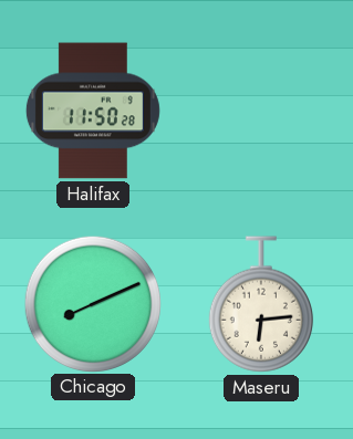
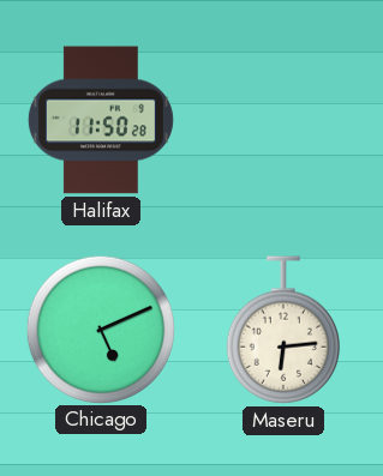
Chicago: 8:11 -> 5:11 (100, 329)
